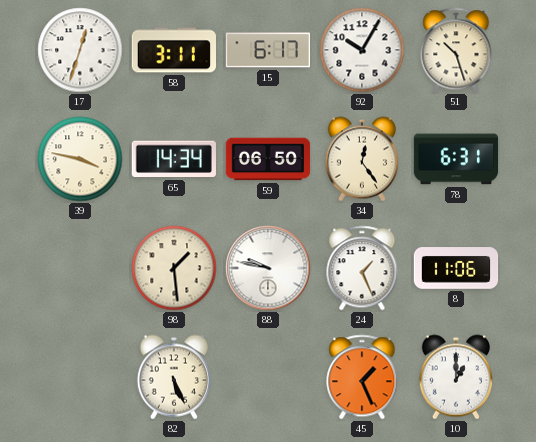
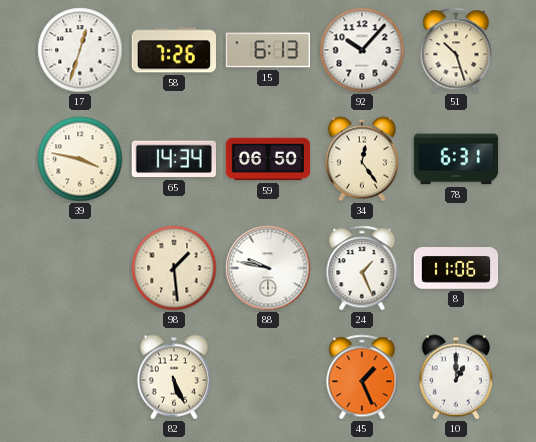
58: 3:11 -> 7:26 (173, 50)
15: 6:17 -> 6:13 (267, 50)
92: 10:05 -> 10:07 (362, 50)
